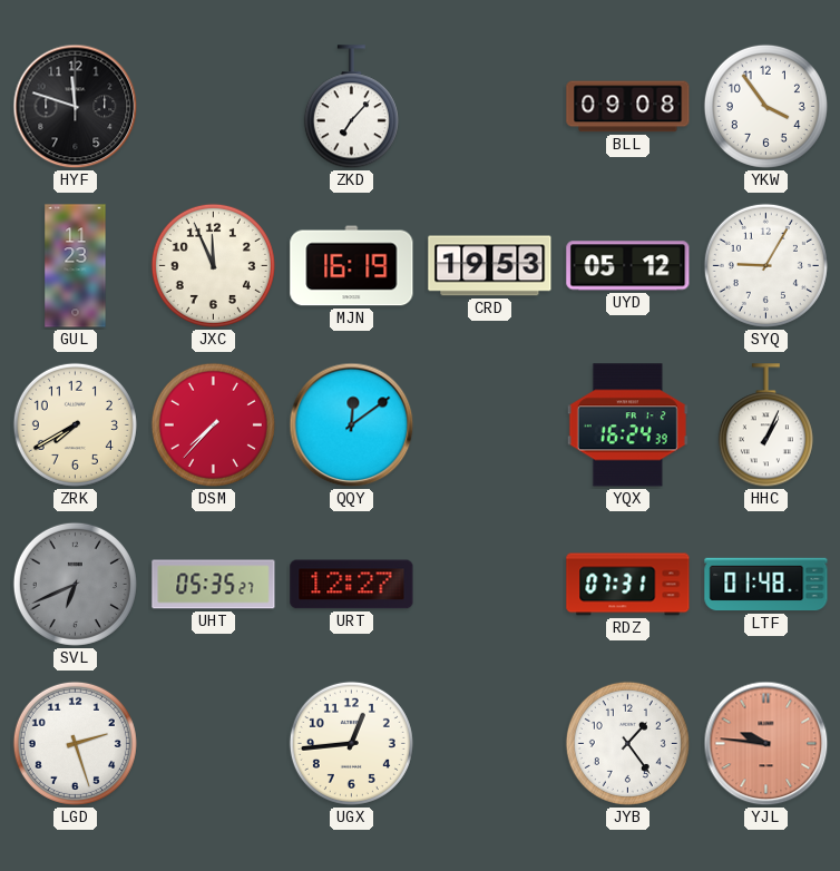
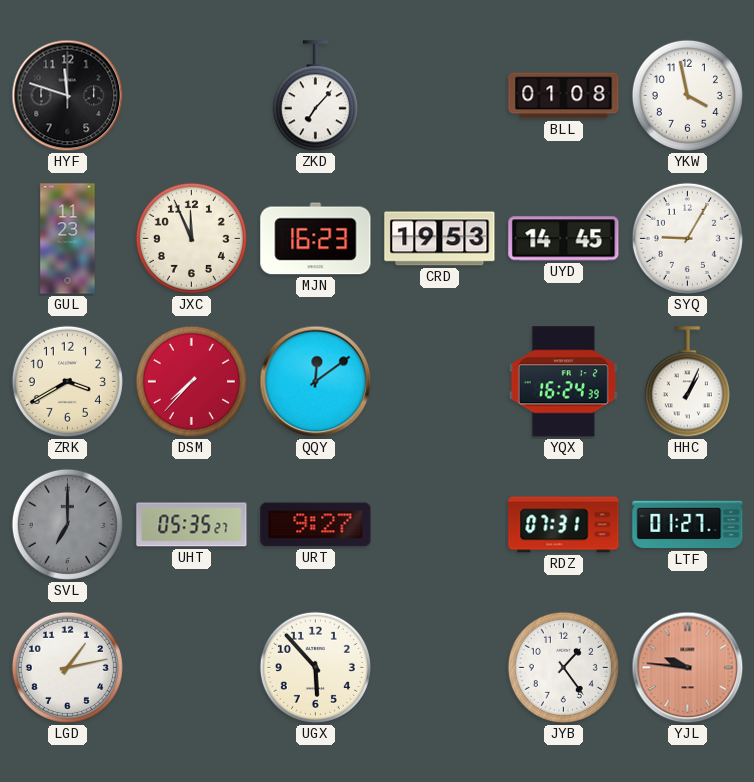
BLL: 09:08 -> 01:08 (564, 96)
YKW: 3:54 -> 3:58 (687, 95)
MJN: 16:19 -> 16:23 (316, 239)
UYD: 05:12 -> 14:45 (564, 239)
ZRK: 7:40 -> 3:40 (67, 381)
SVL: 6:41 -> 7:00 (67, 524)
URT: 12:27 -> 9:27 (316, 525)
LTF: 01:48 -> 01:27 (688, 525)
LGD: 2:27 -> 1:13 (67, 667)
UGX: 12:44 -> 5:53 (315, 667)
